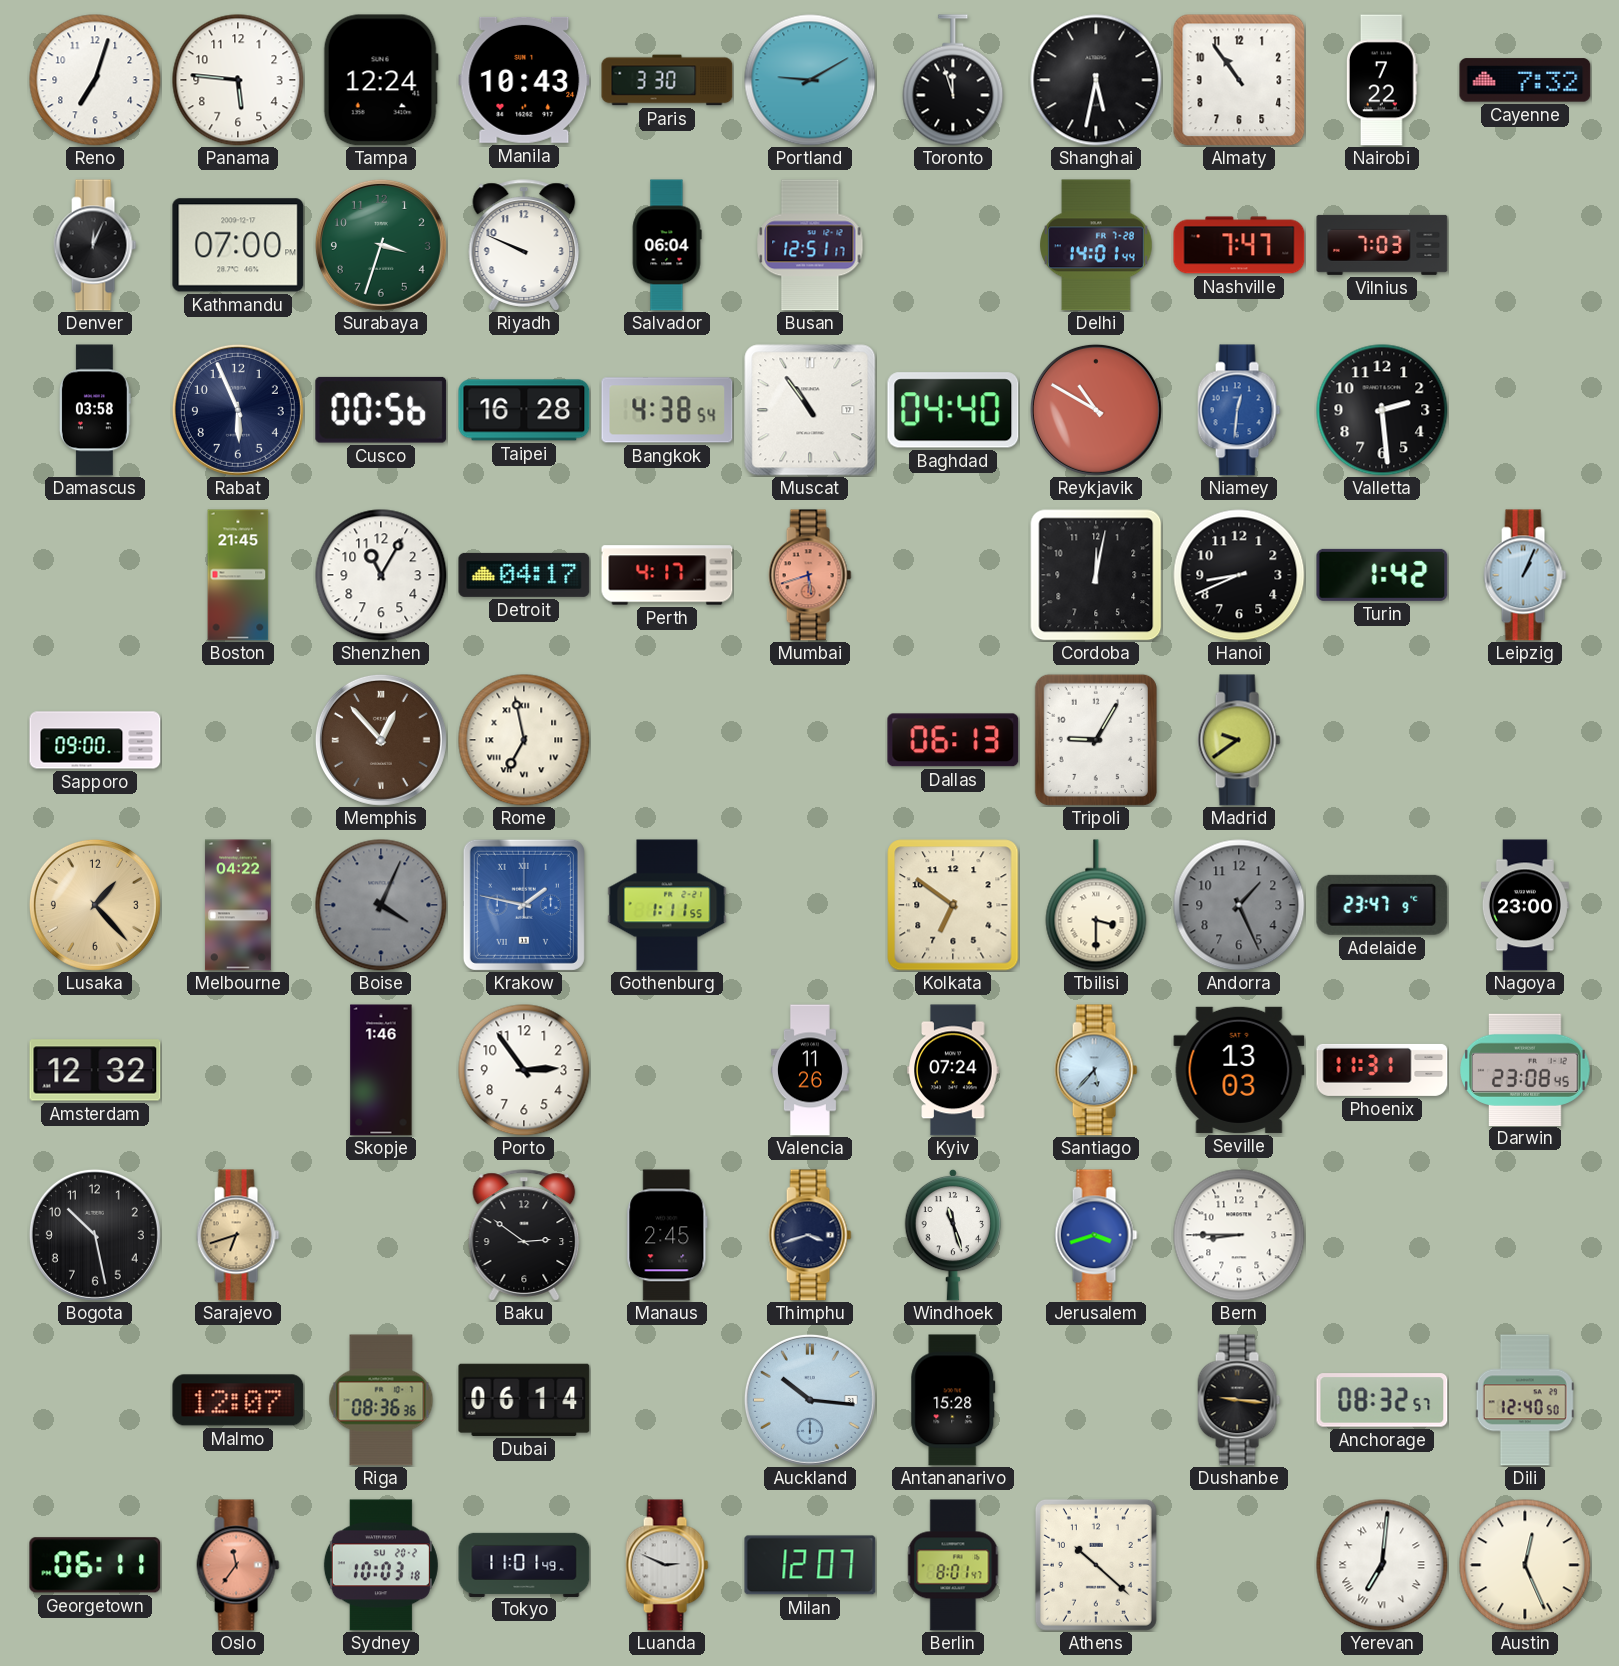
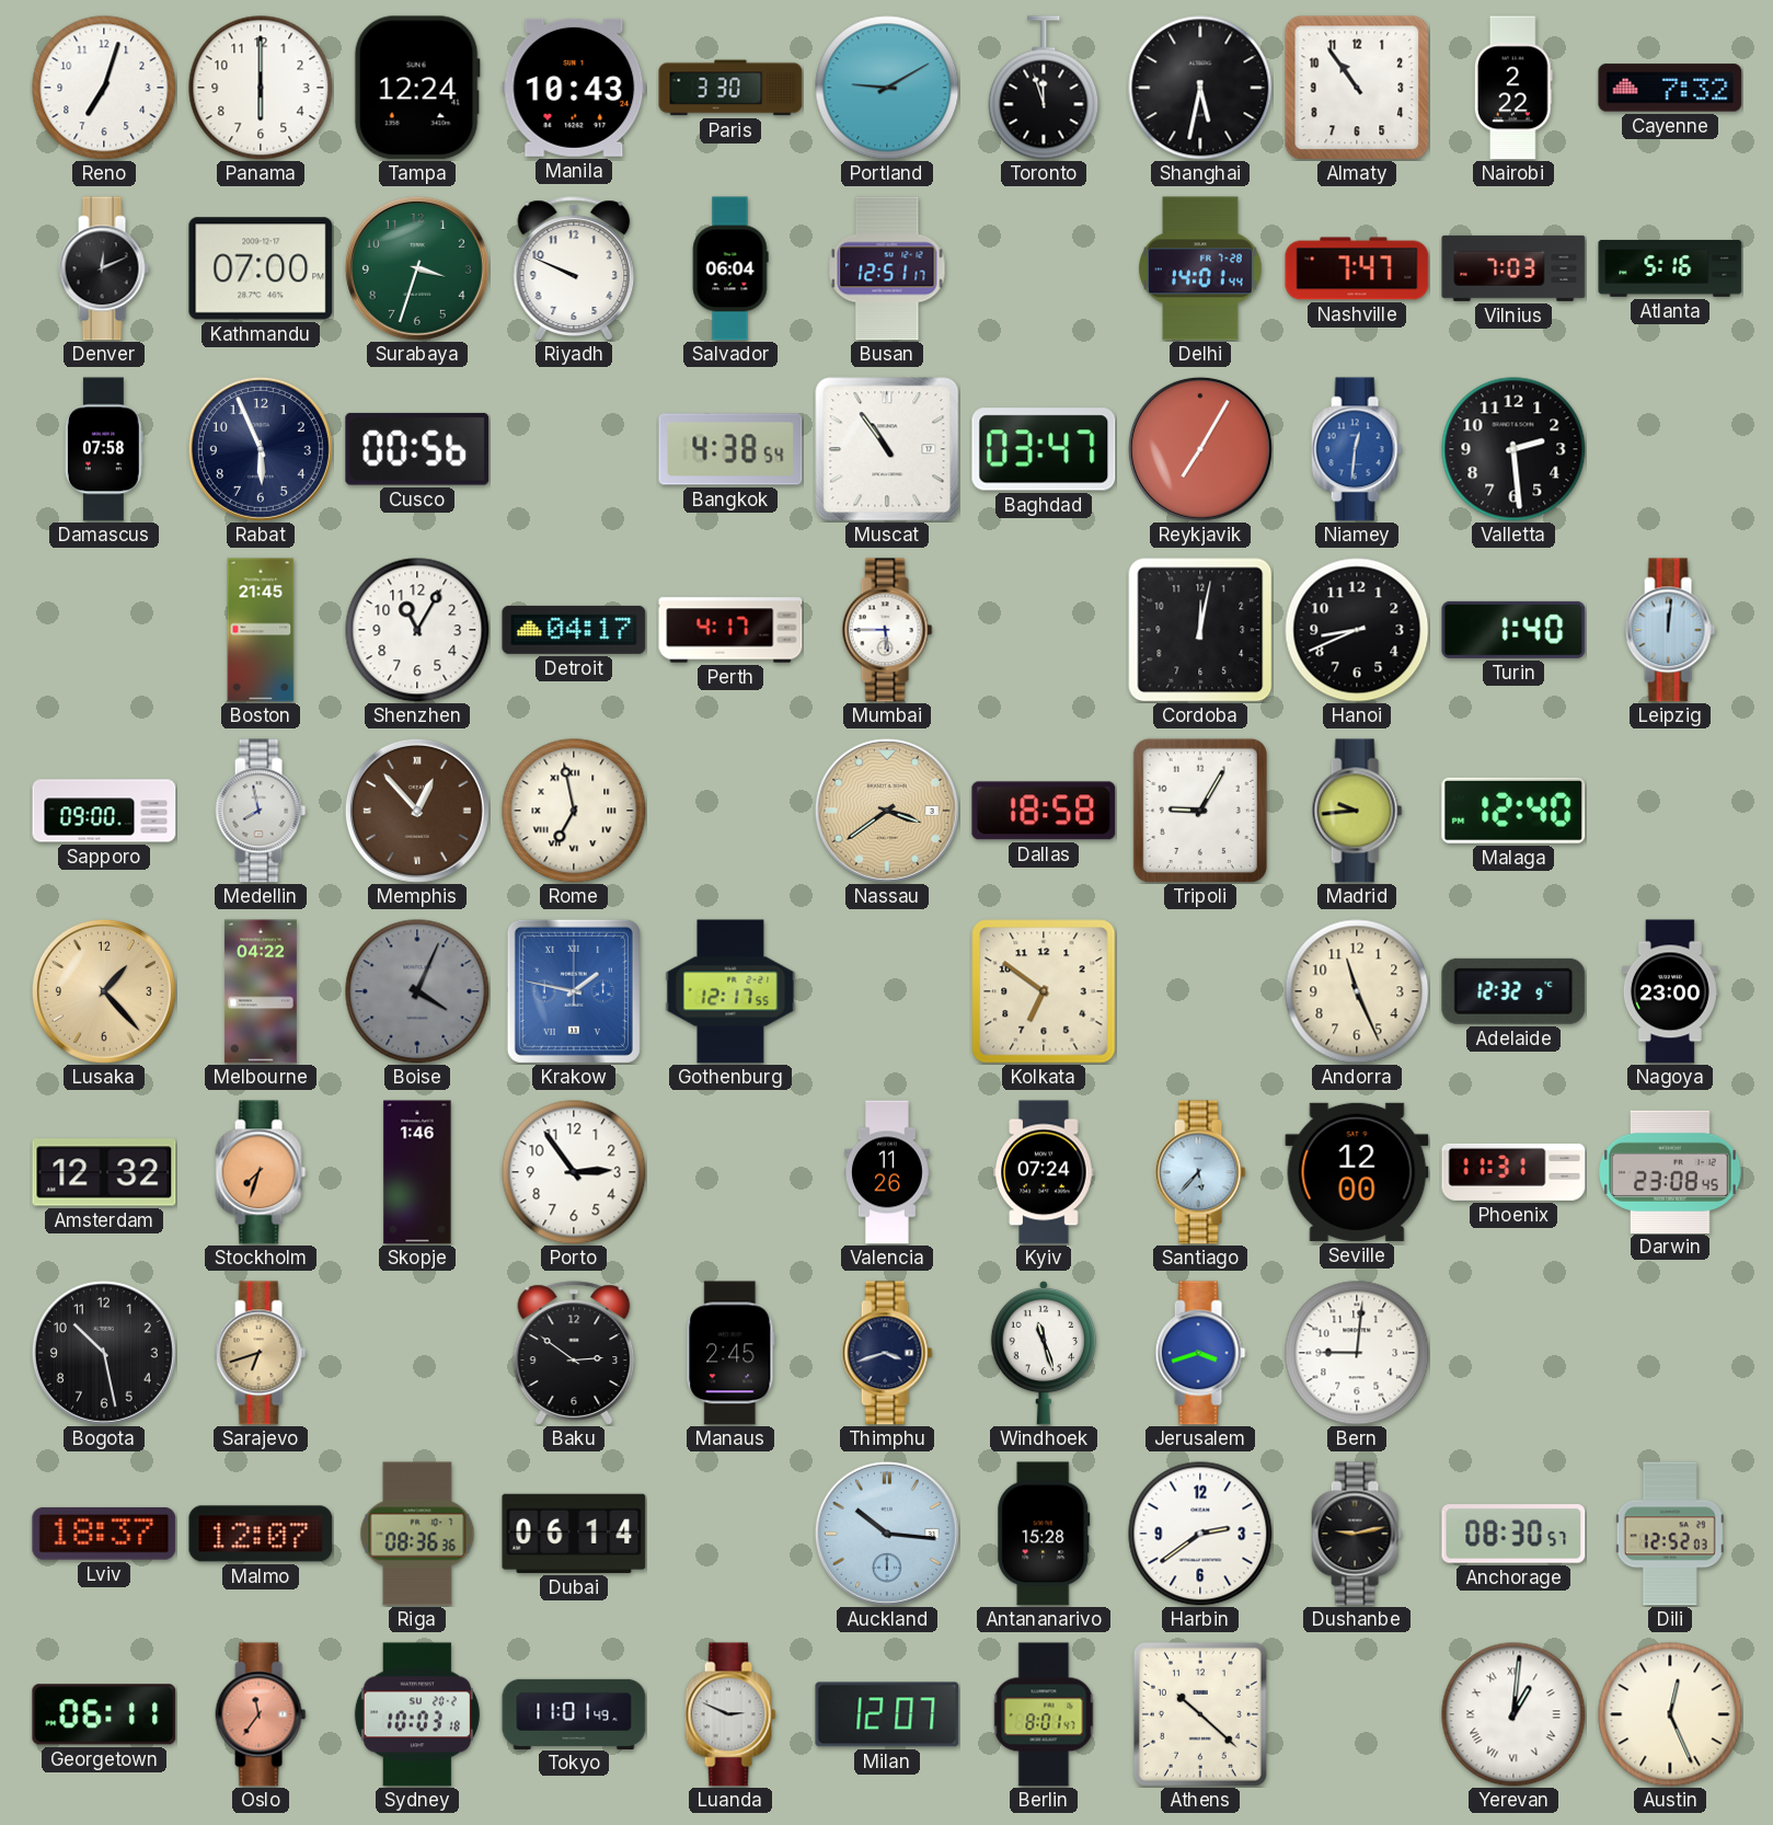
Panama: 5:46 -> 6:00 (261, 88)
Nairobi: 7:22 -> 2:22 (1513, 88)
Denver: 12:04 -> 12:11 (104, 268)
Atlanta: none -> 5:16 (1670, 268)
Damascus: 03:58 -> 07:58 (104, 449)
Taipei: 16:28 -> none (524, 410)
Baghdad: 04:40 -> 03:47 (1044, 449)
Reykjavik: 10:50 -> 7:05 (1200, 449)
Mumbai: 5:42 -> 5:45 (887, 630)
Mumbai dial: salmon -> white (887, 630)
Turin: 1:42 -> 1:40 (1513, 630)
Leipzig: 1:04 -> 12:01 (1670, 630)
Medellin: none -> 7:58 (261, 811)
Nassau: none -> 3:39 (887, 811)
Dallas: 06:13 -> 18:58 (1044, 811)
Madrid: 9:39 -> 9:44 (1357, 811)
Malaga: none -> 12:40 (1513, 811)
Gothenburg: 1:11 -> 12:17 (730, 991)
Tbilisi: 3:30 -> none (1096, 905)
Andorra: 1:26 -> 11:26 (1357, 991)
Andorra dial: grey -> cream (1357, 991)
Adelaide: 23:47 -> 12:32 (1513, 991)
Stockholm: none -> 7:33 (261, 1172)
Seville: 13:03 -> 12:00 (1357, 1172)
Bern: 8:45 -> 9:01 (1357, 1353)
Lviv: none -> 18:37 (104, 1534)
Harbin: none -> 2:39 (1200, 1534)
Dushanbe: 9:16 -> 9:13 (1357, 1534)
Anchorage: 08:32 -> 08:30 (1513, 1534)
Dili: 12:40 -> 12:52 (1670, 1534)
Yerevan: 7:01 -> 1:01 (1513, 1714)
